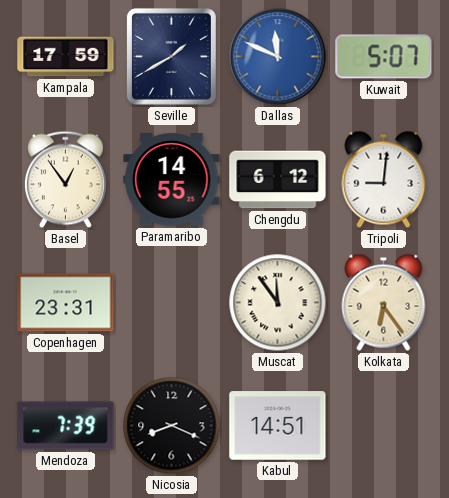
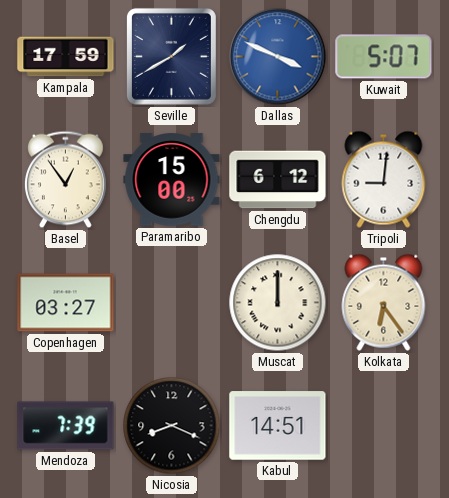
Dallas: 11:49 -> 3:49 (278, 57)
Paramaribo: 14:55 -> 15:00 (172, 180)
Copenhagen: 23:31 -> 03:27 (66, 303)
Muscat: 11:54 -> 12:00 (278, 303)
